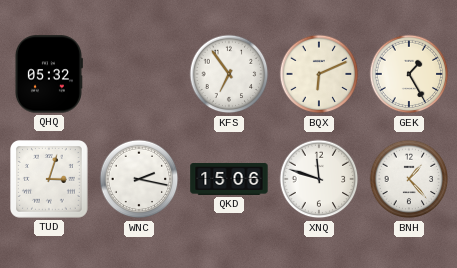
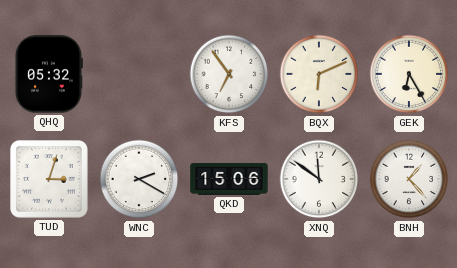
GEK: 1:25 -> 6:25 (409, 74)
WNC: 2:17 -> 2:20 (139, 179)
XNQ: 11:48 -> 11:51 (319, 179)
